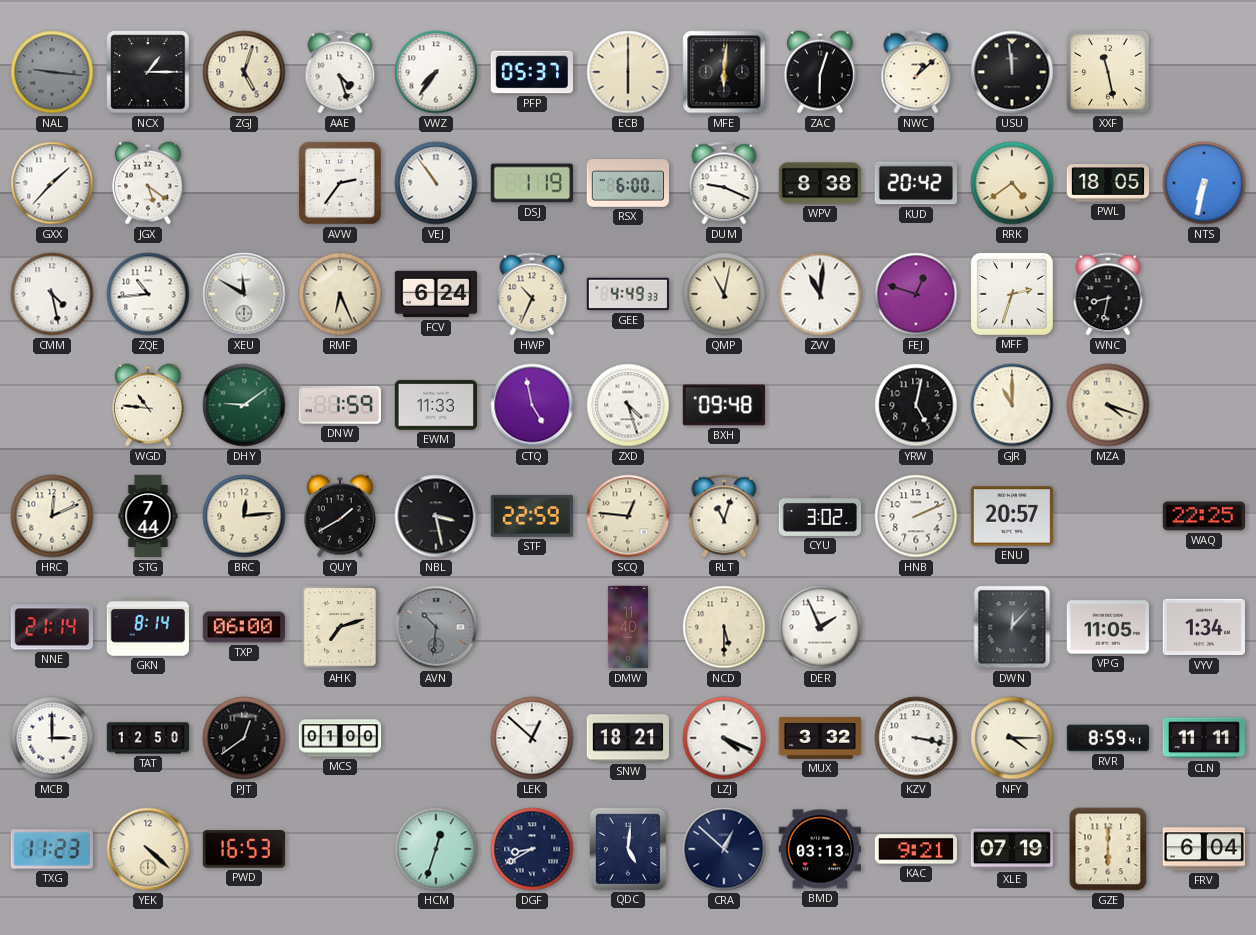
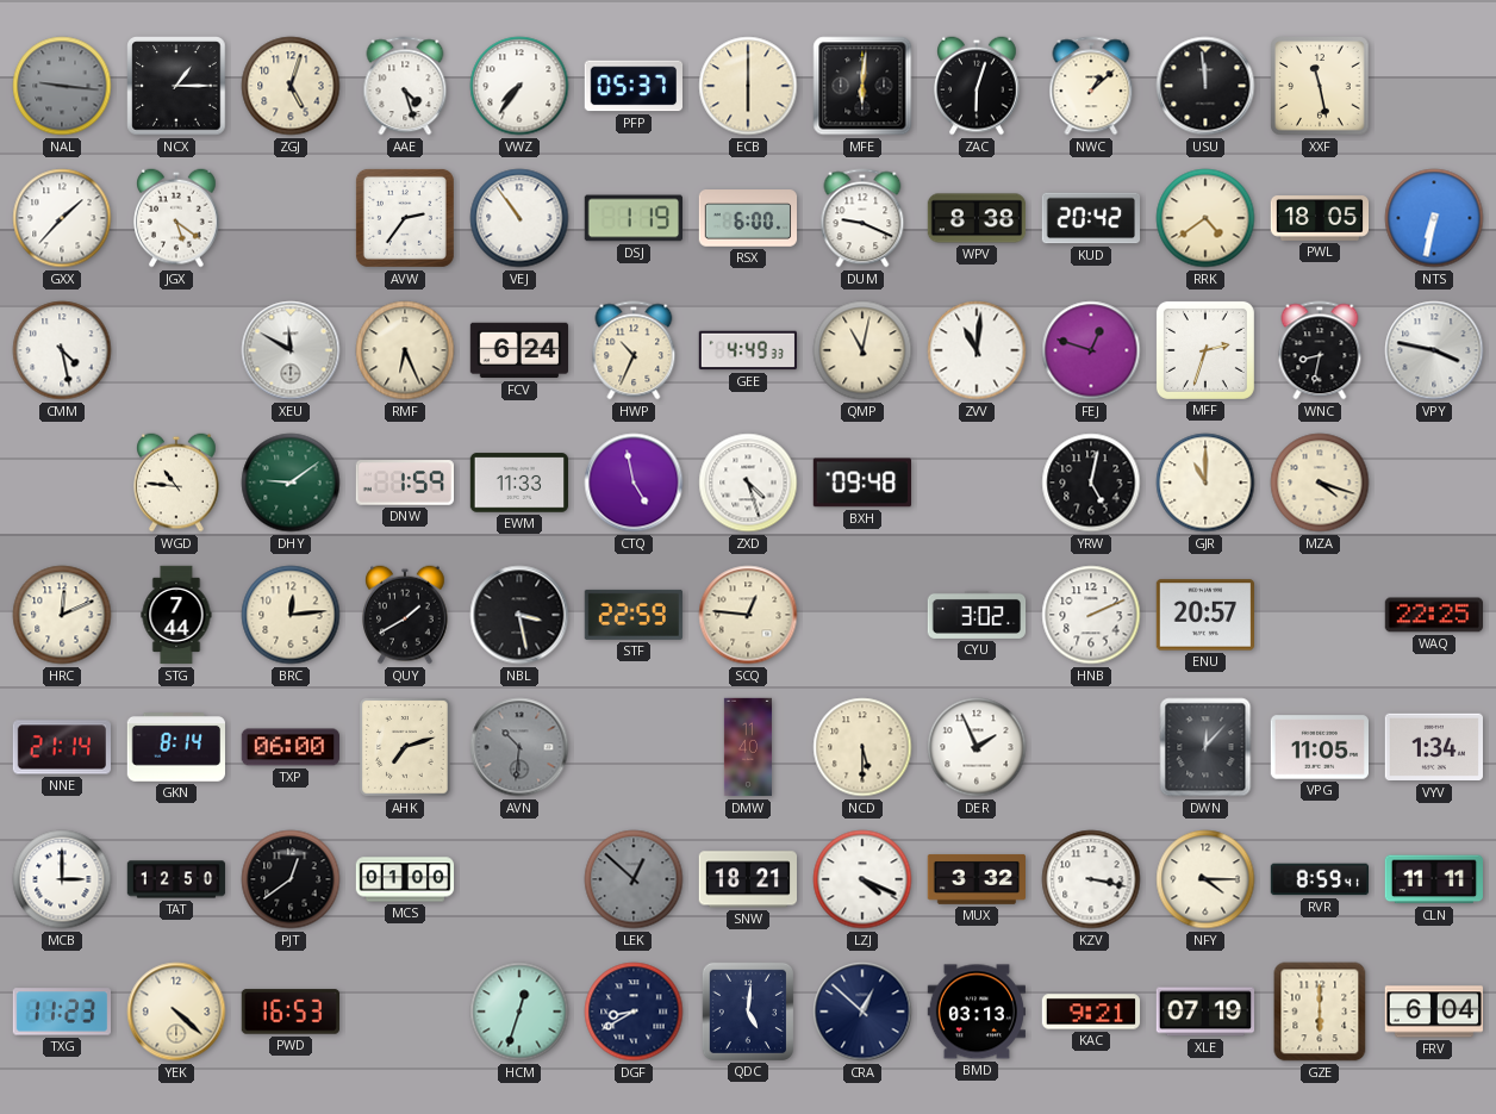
ZQE: 10:44 -> none (148, 294)
VPY: none -> 3:47 (1434, 350)
RLT: 11:03 -> none (724, 516)
LEK dial: white -> grey (634, 879)
